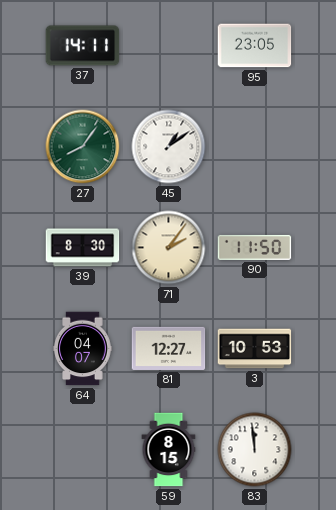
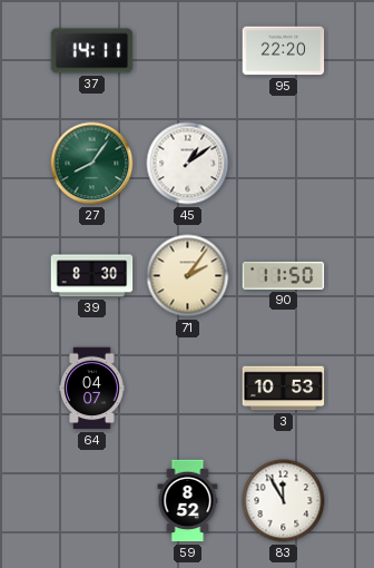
95: 23:05 -> 22:20 (284, 51)
81: 12:27 -> none (169, 348)
59: 8:15 -> 8:52 (188, 501)
83: 11:59 -> 11:55 (284, 501)
